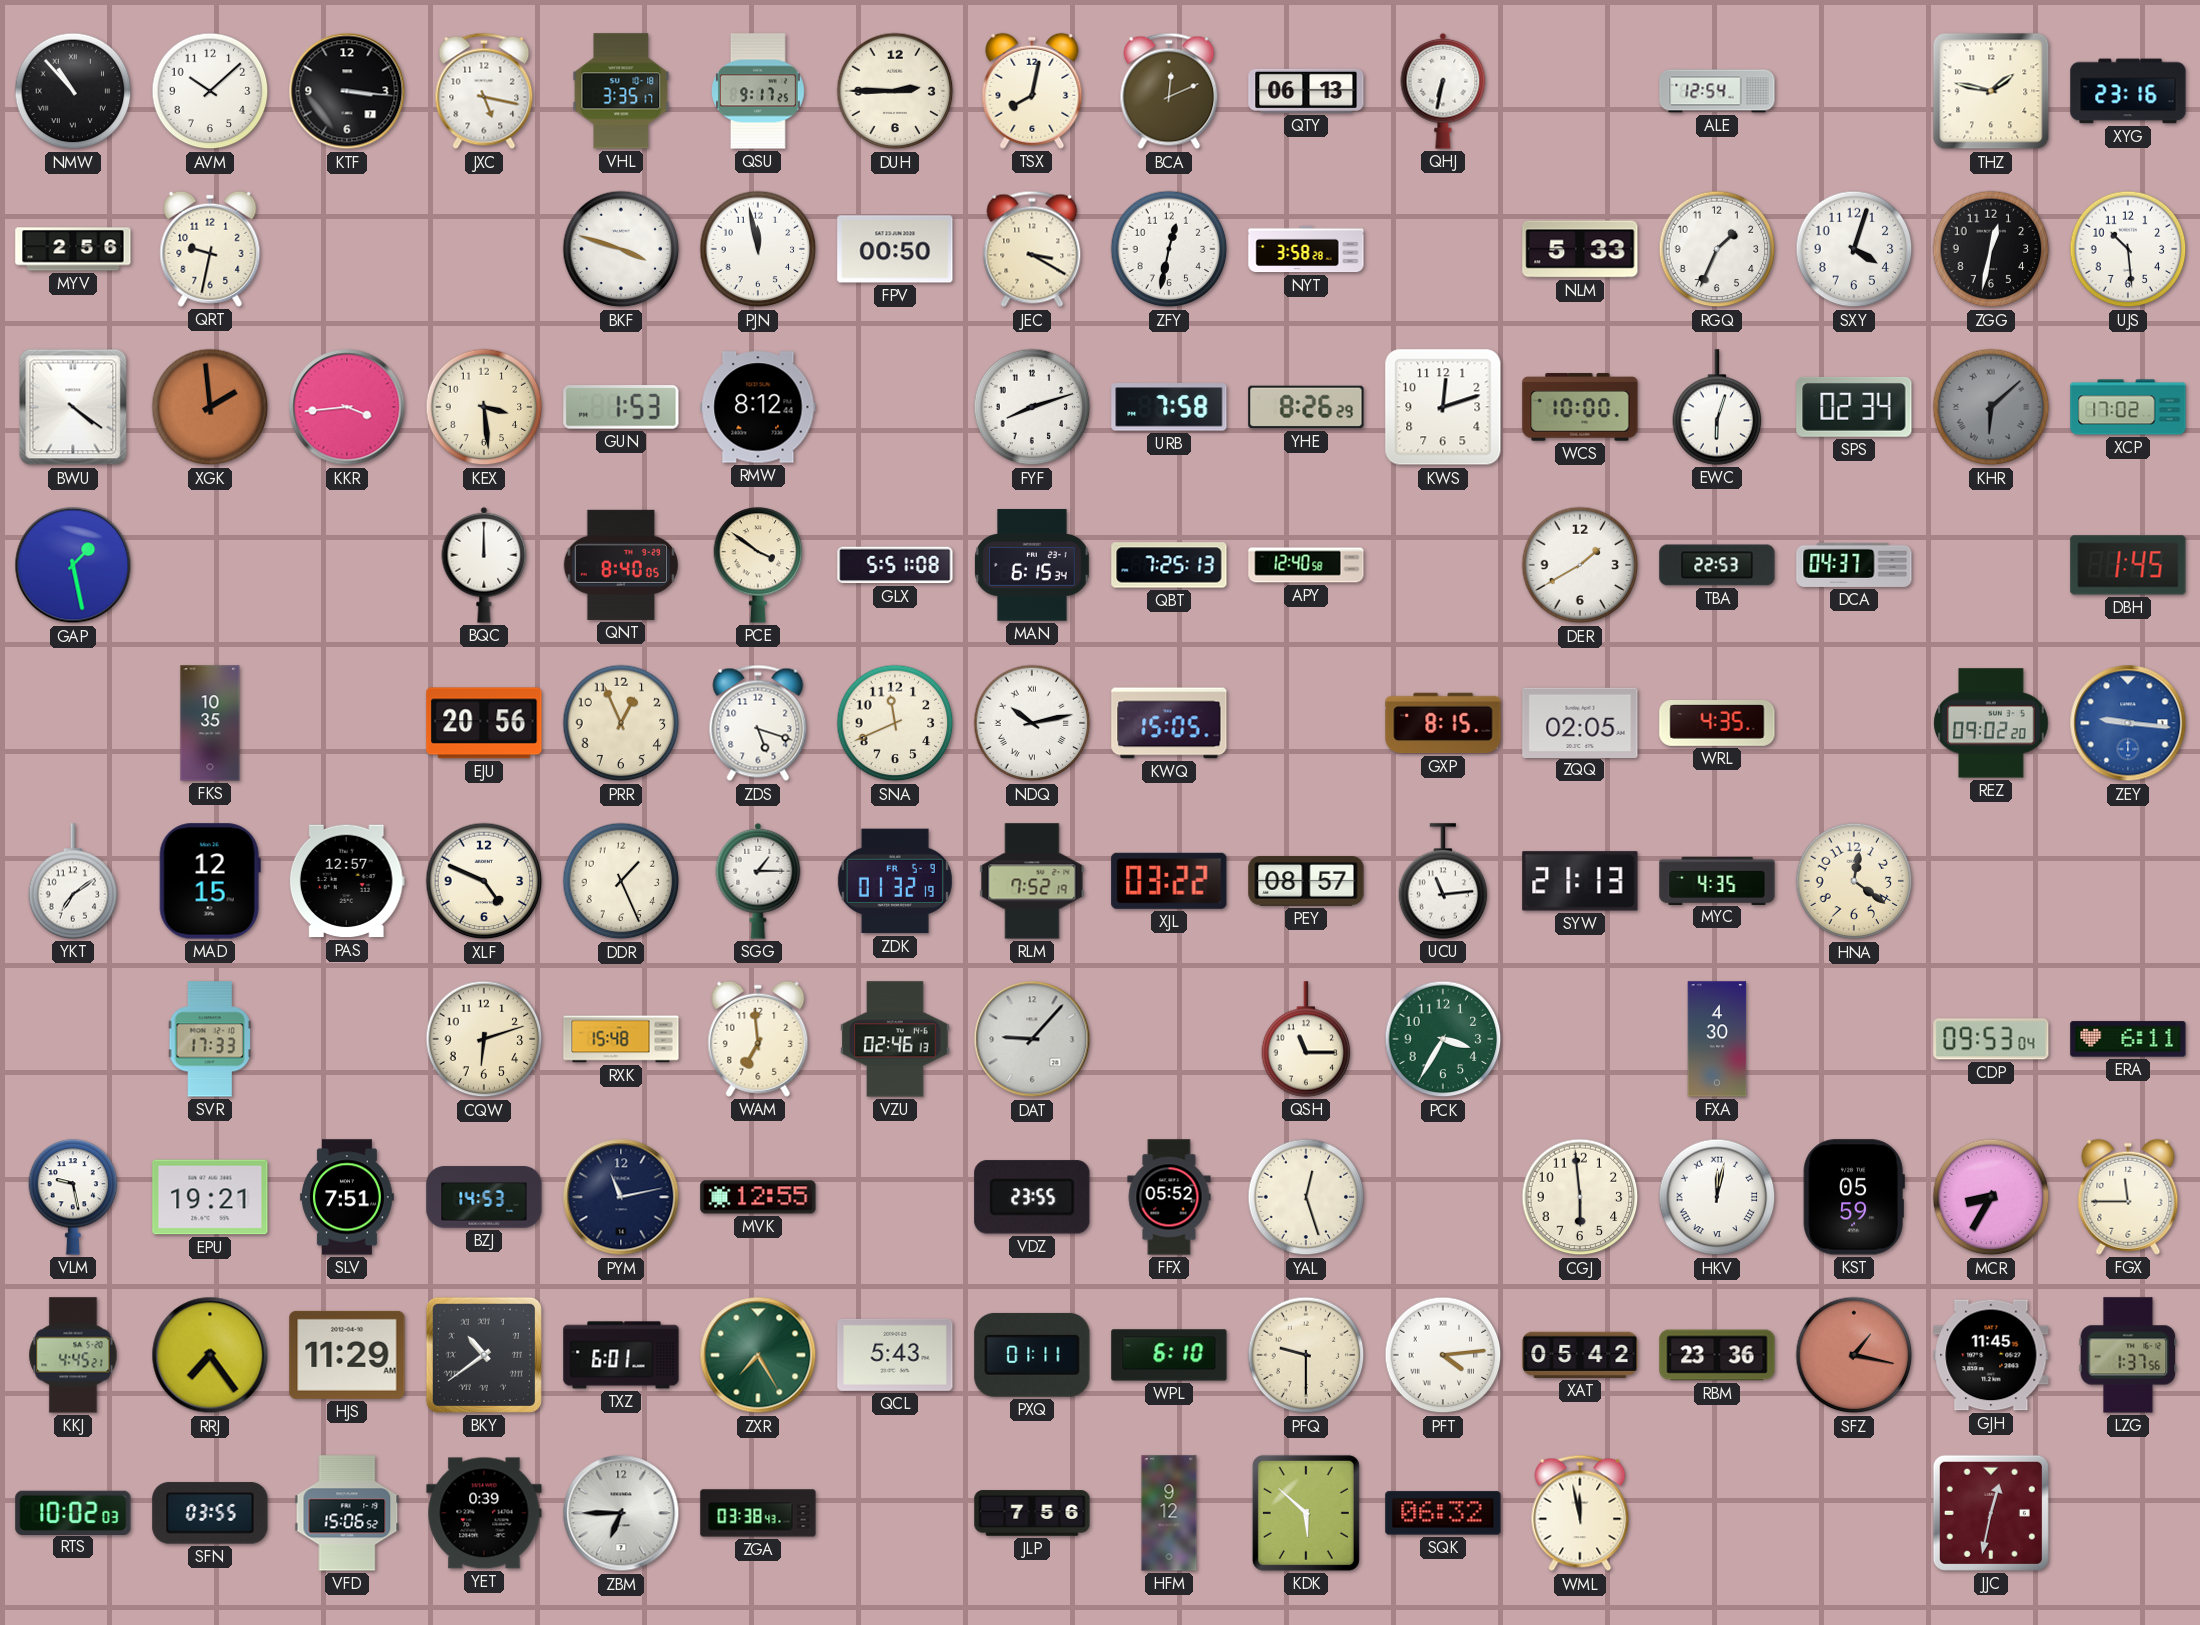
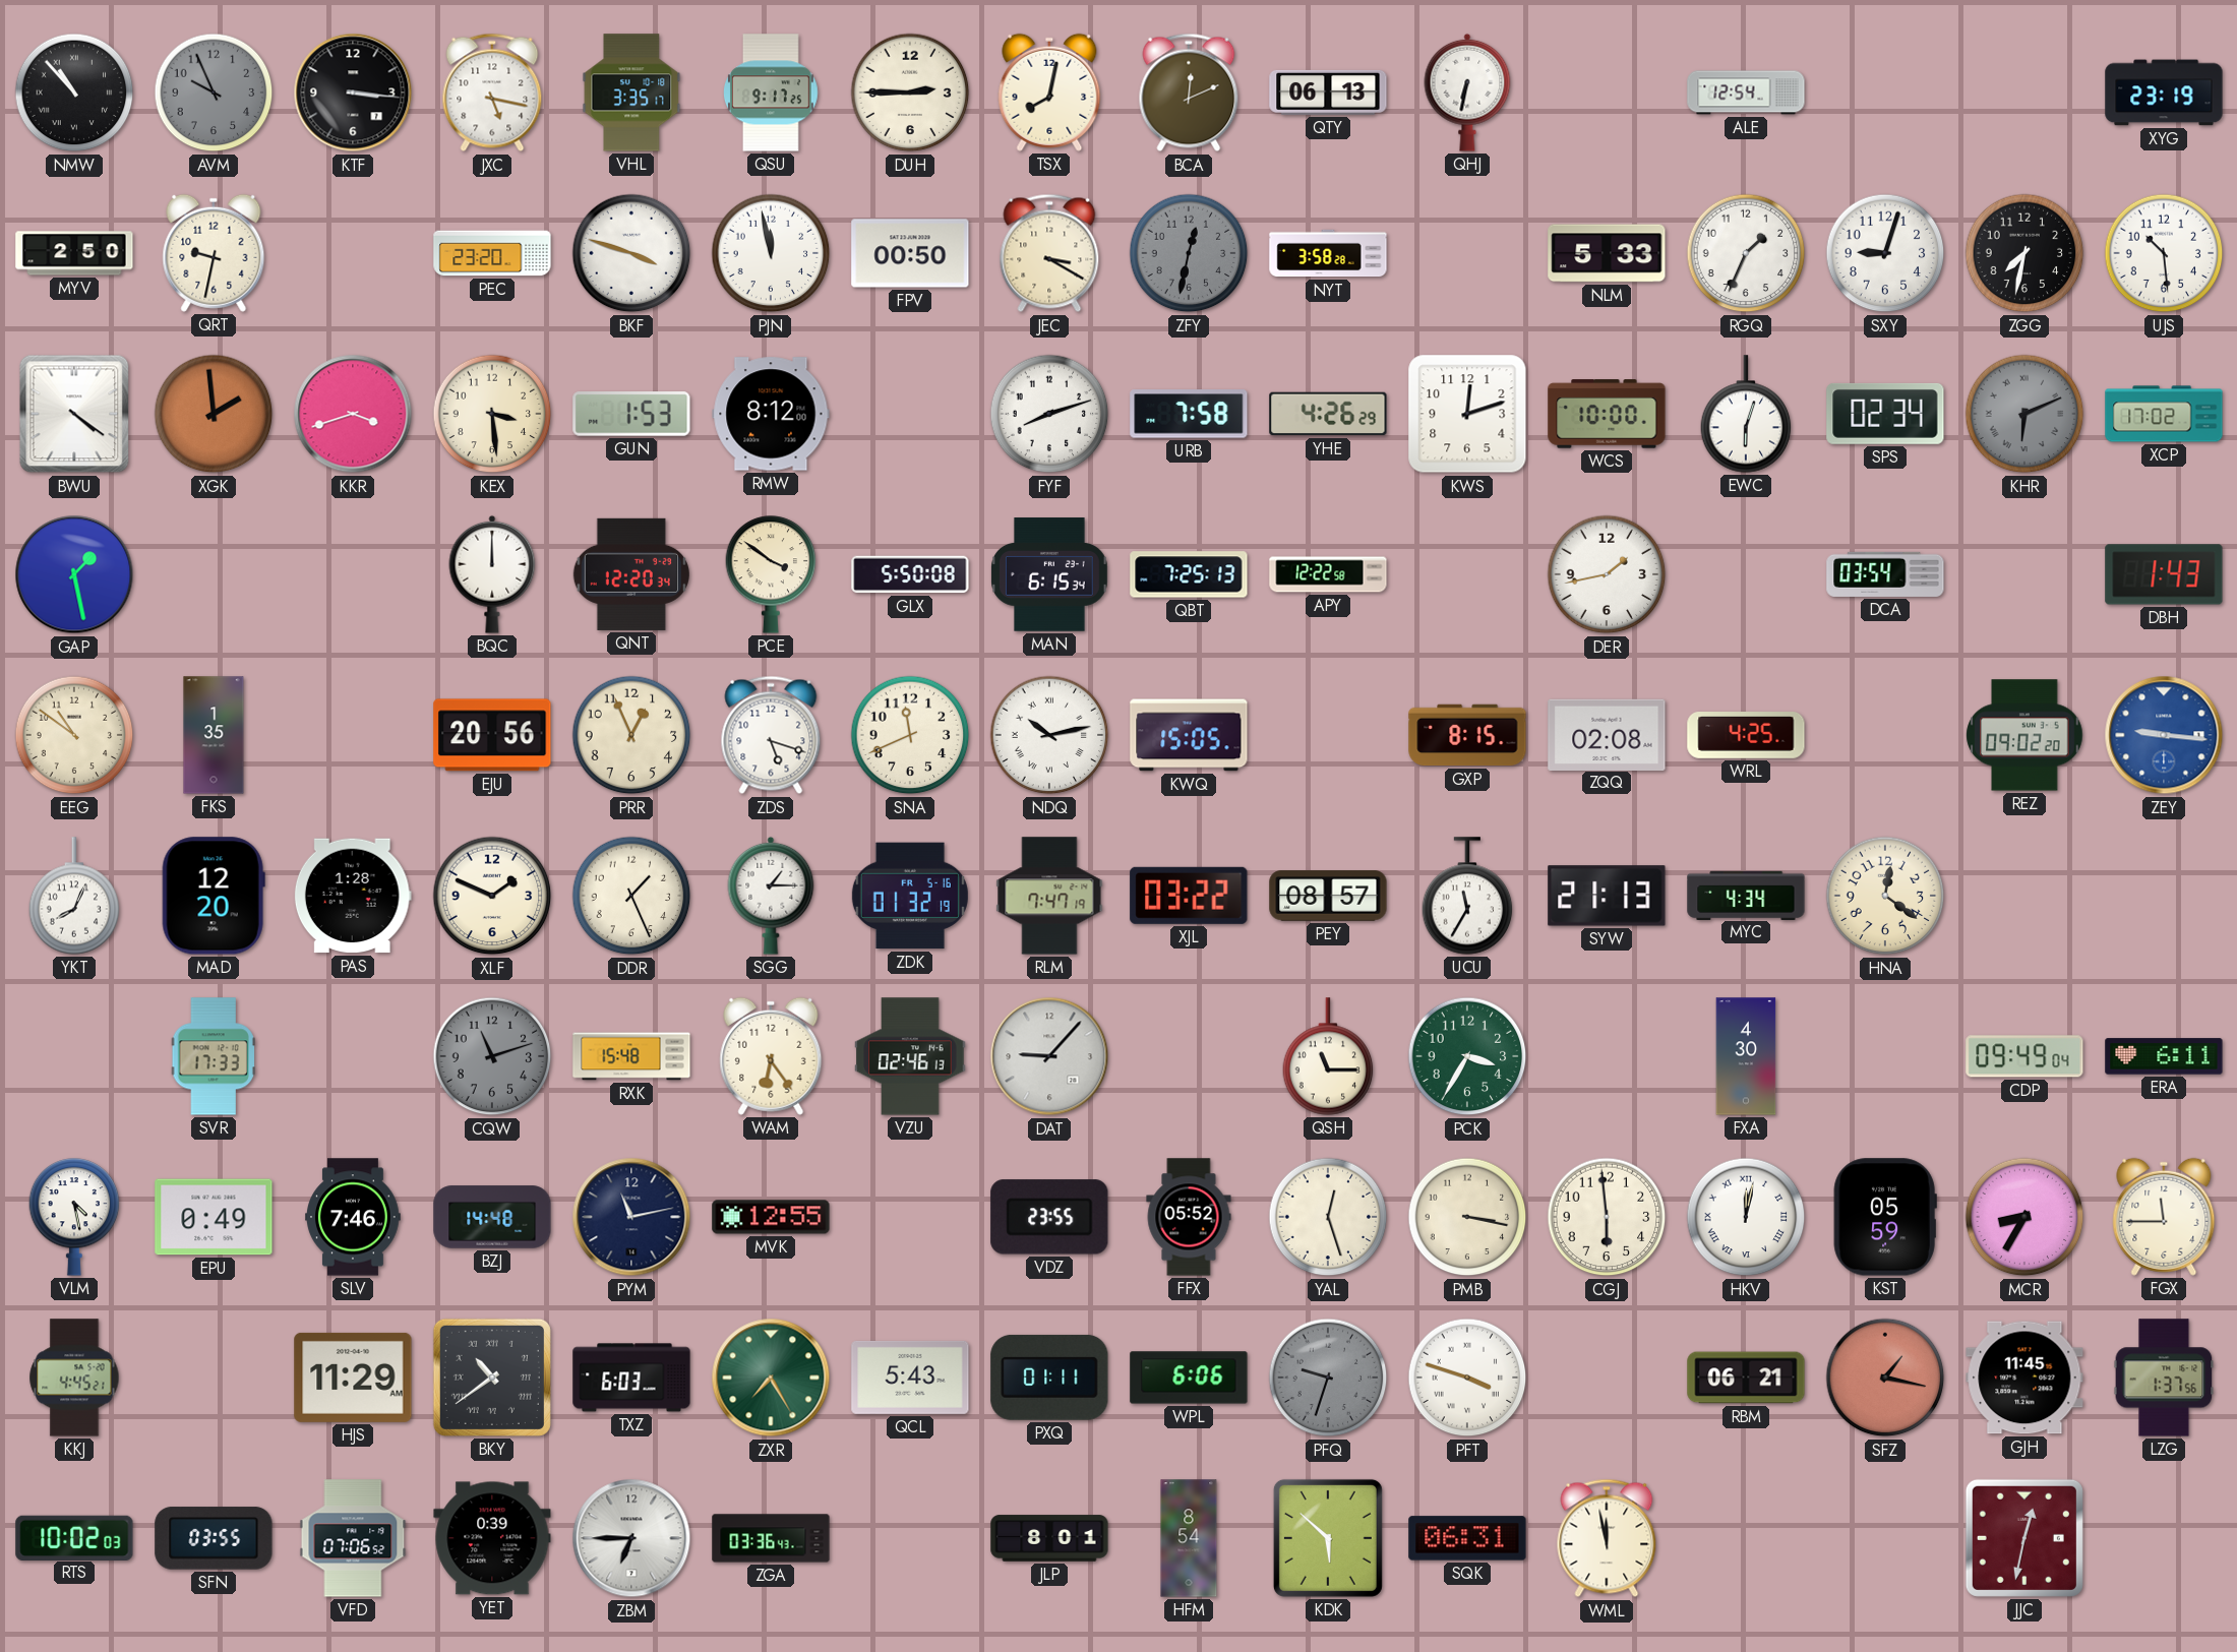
AVM: 10:08 -> 9:56 (214, 93)
AVM dial: white -> grey (214, 93)
THZ: 1:47 -> none (1991, 91)
XYG: 23:16 -> 23:19 (2164, 93)
MYV: 2:56 -> 2:50 (74, 253)
PEC: none -> 23:20 (492, 253)
ZFY dial: white -> grey (1189, 253)
SXY: 4:03 -> 9:03 (1885, 253)
ZGG: 12:32 -> 7:32 (2024, 253)
KKR: 3:44 -> 3:42 (353, 414)
RMW: 8:12:44 -> 8:12:00 (771, 414)
YHE: 8:26 -> 4:26 (1328, 414)
KHR: 6:08 -> 6:11 (2024, 414)
QNT: 8:40 -> 12:20 (631, 574)
GLX: 5:51 -> 5:50 (910, 574)
APY: 12:40 -> 12:22 (1328, 574)
DER: 1:40 -> 1:43 (1607, 574)
TBA: 22:53 -> none (1717, 565)
DCA: 04:37 -> 03:54 (1885, 574)
DBH: 1:45 -> 1:43 (2164, 574)
EEG: none -> 10:51 (74, 735)
FKS: 10:35 -> 1:35 (214, 735)
ZQQ: 02:05 -> 02:08 (1607, 734)
WRL: 4:35 -> 4:25 (1746, 736)
YKT: 7:09 -> 8:04 (74, 896)
MAD: 12:15 -> 12:20 (214, 896)
PAS: 12:57 -> 1:28 (353, 896)
XLF: 4:49 -> 1:49 (492, 896)
ZDK date: FR 5-9 -> FR 5-16 (910, 896)
RLM: 7:52 -> 7:47 (1049, 896)
UCU: 11:14 -> 11:35 (1467, 896)
MYC: 4:35 -> 4:34 (1746, 895)
CQW: 6:12 -> 11:12 (492, 1056)
CQW dial: cream -> grey (492, 1056)
WAM: 6:59 -> 6:24 (771, 1056)
CDP: 09:53 -> 09:49 (2024, 1056)
VLM: 9:28 -> 4:28 (74, 1217)
EPU: 19:21 -> 0:49 (214, 1217)
SLV: 7:51 -> 7:46 (353, 1217)
BZJ: 14:53 -> 14:48 (492, 1217)
PMB: none -> 3:17 (1467, 1217)
RRJ: 7:24 -> none (210, 1355)
TXZ: 6:01 -> 6:03 (631, 1378)
WPL: 6:10 -> 6:06 (1189, 1378)
PFQ: 9:30 -> 9:33 (1328, 1378)
PFQ dial: cream -> grey (1328, 1378)
PFT: 4:14 -> 3:48 (1467, 1378)
XAT: 05:42 -> none (1580, 1355)
RBM: 23:36 -> 06:21 (1746, 1378)
VFD: 15:06 -> 07:06 (353, 1538)
ZGA: 03:38 -> 03:36 (771, 1538)
JLP: 7:56 -> 8:01 (1049, 1538)
HFM: 9:12 -> 8:54 (1189, 1538)
SQK: 06:32 -> 06:31 (1467, 1538)
